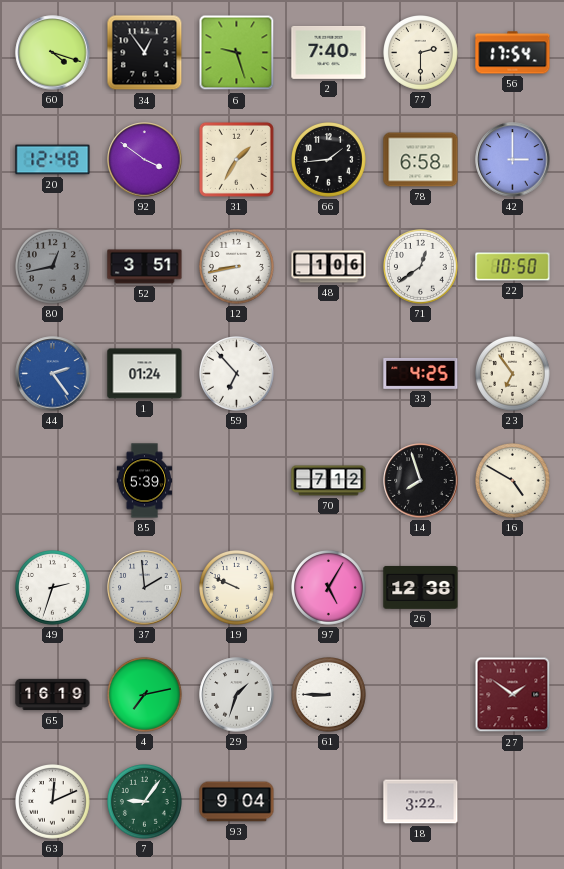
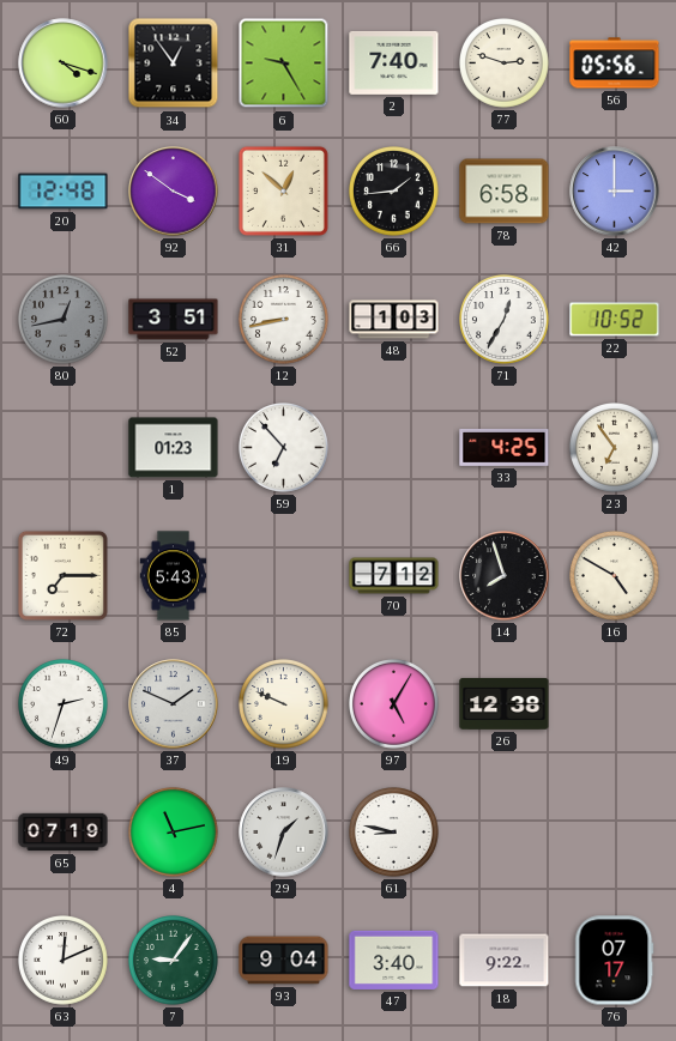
6: 9:27 -> 9:25 (284, 63)
77: 2:30 -> 2:48 (505, 63)
56: 17:54 -> 05:56 (615, 63)
31: 1:35 -> 12:52 (283, 190)
48: 1:06 -> 1:03 (394, 320)
71: 12:39 -> 12:35 (505, 320)
22: 10:50 -> 10:52 (615, 320)
44: 2:24 -> none (53, 374)
1: 01:24 -> 01:23 (174, 448)
72: none -> 7:15 (62, 575)
85: 5:39 -> 5:43 (174, 576)
37: 1:59 -> 1:49 (174, 704)
65: 16:19 -> 07:19 (64, 833)
4: 7:13 -> 11:13 (174, 833)
61: 8:45 -> 8:47 (394, 833)
27: 1:51 -> none (513, 695)
47: none -> 3:40 (394, 960)
18: 3:22 -> 9:22 (505, 961)
76: none -> 07:17 (615, 961)
